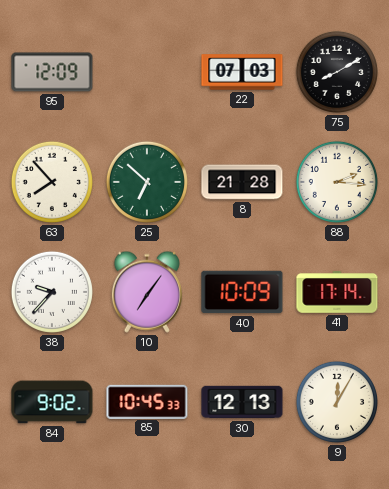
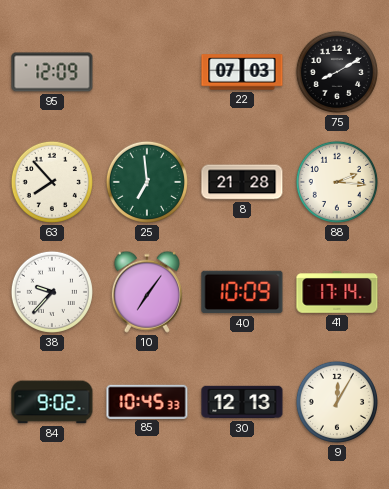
25: 6:52 -> 6:59 (147, 182)
